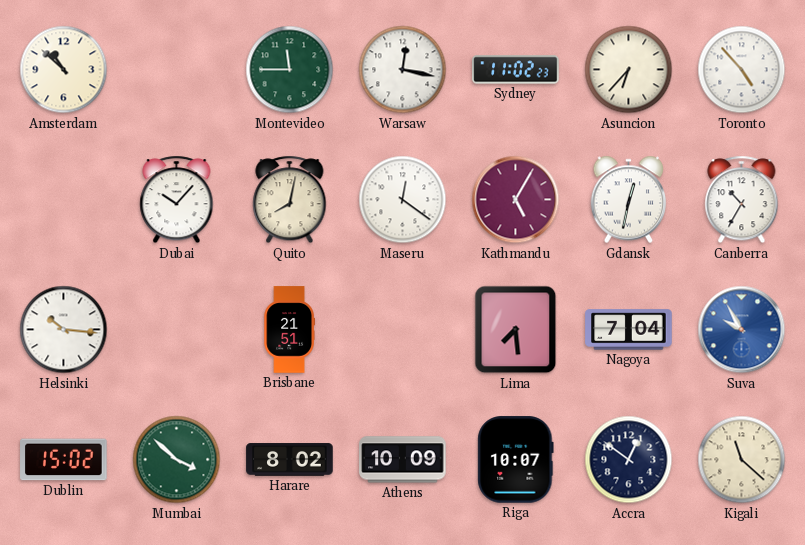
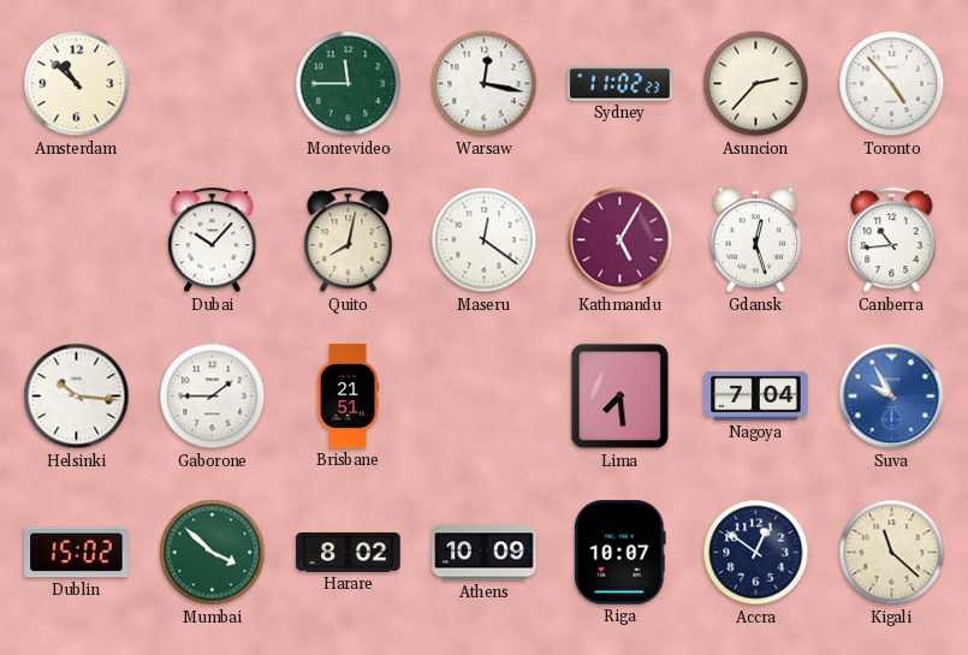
Asuncion: 6:37 -> 2:37 (756, 84)
Gdansk: 12:32 -> 12:27 (756, 240)
Canberra: 10:35 -> 10:44 (892, 240)
Gaborone: none -> 1:45 (213, 397)
